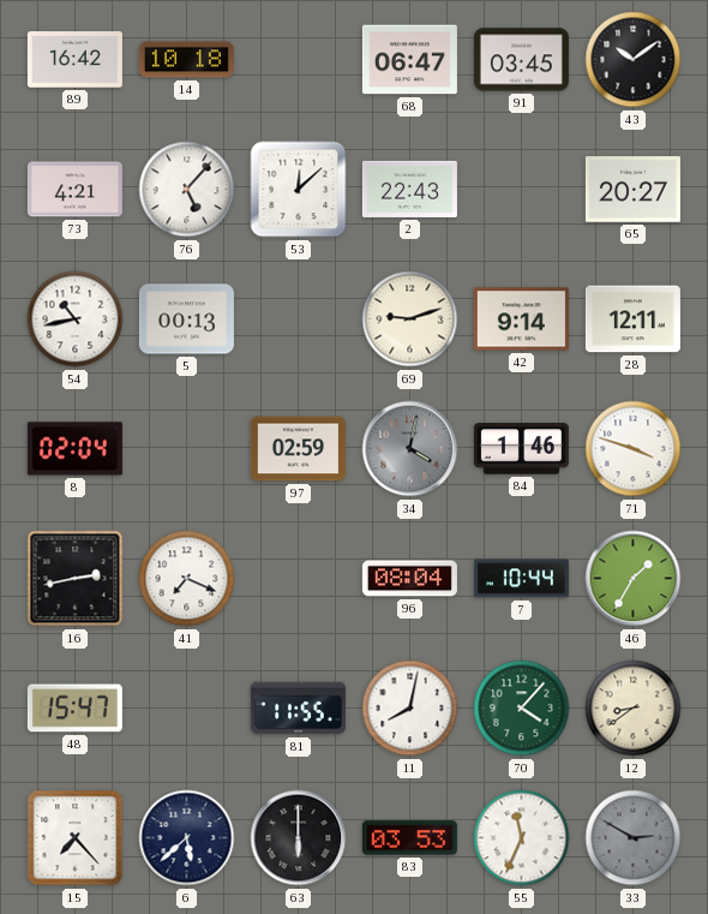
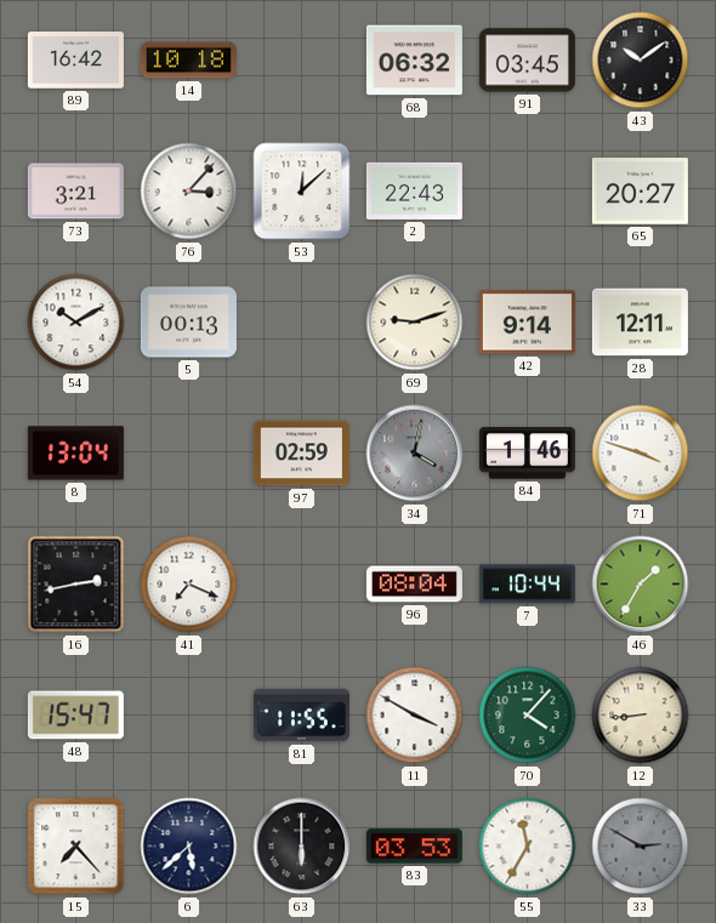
68: 06:47 -> 06:32 (414, 61)
73: 4:21 -> 3:21 (75, 192)
76: 5:07 -> 3:07 (189, 192)
54: 10:43 -> 10:10 (76, 323)
8: 02:04 -> 13:04 (75, 454)
11: 8:02 -> 3:50 (415, 716)
12: 8:39 -> 8:44 (641, 716)
55: 11:34 -> 11:35 (528, 847)
